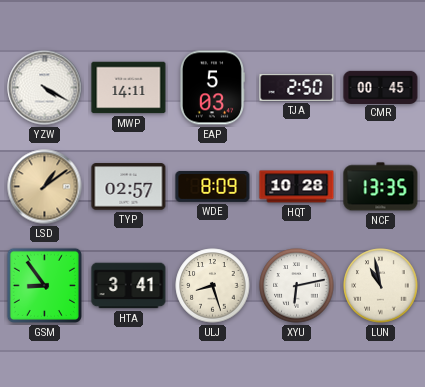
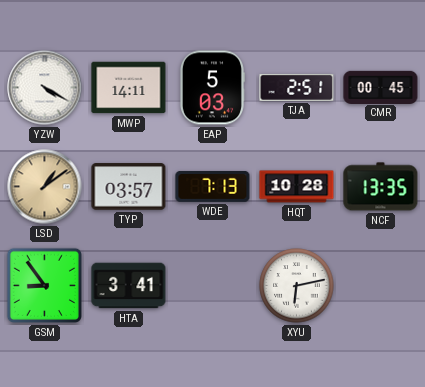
TJA: 2:50 -> 2:51 (297, 87)
TYP: 02:57 -> 03:57 (129, 187)
WDE: 8:09 -> 7:13 (213, 186)
ULJ: 8:27 -> none (213, 286)
LUN: 10:58 -> none (381, 286)
